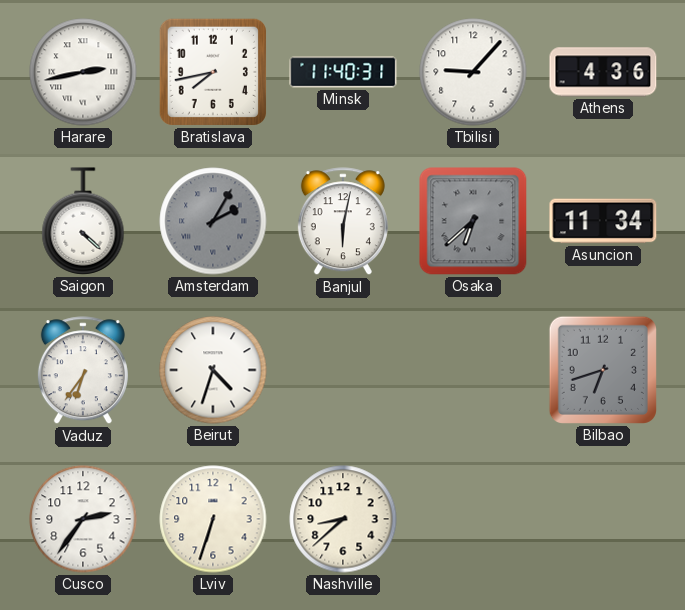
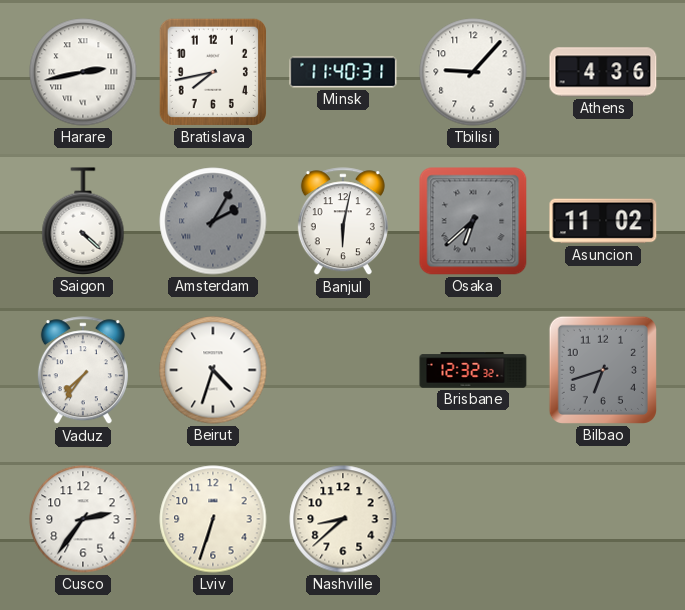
Asuncion: 11:34 -> 11:02 (603, 221)
Vaduz: 6:36 -> 7:36 (83, 371)
Brisbane: none -> 12:32 (473, 370)
